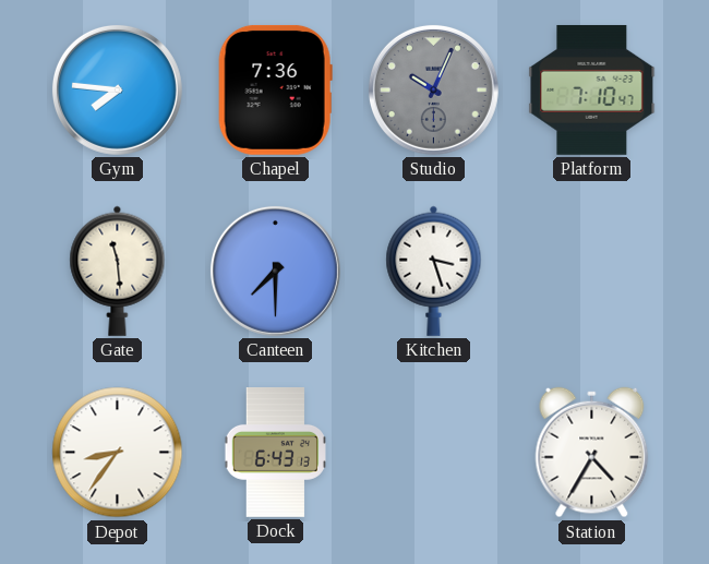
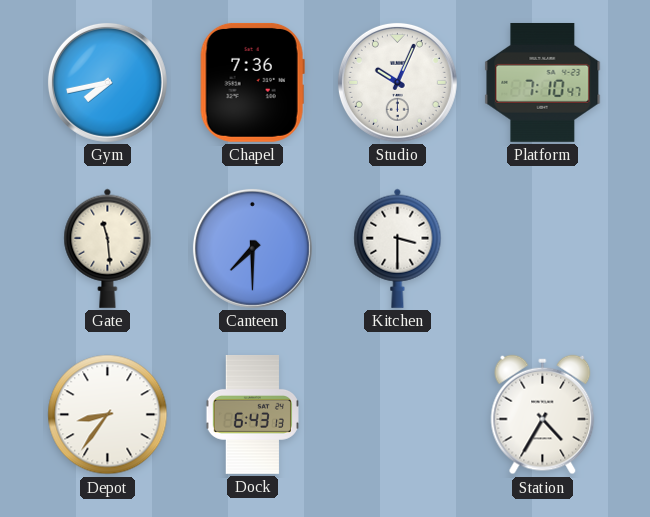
Gym: 7:46 -> 7:43 (107, 82)
Studio dial: grey -> white (397, 82)
Kitchen: 3:27 -> 3:30 (398, 248)
